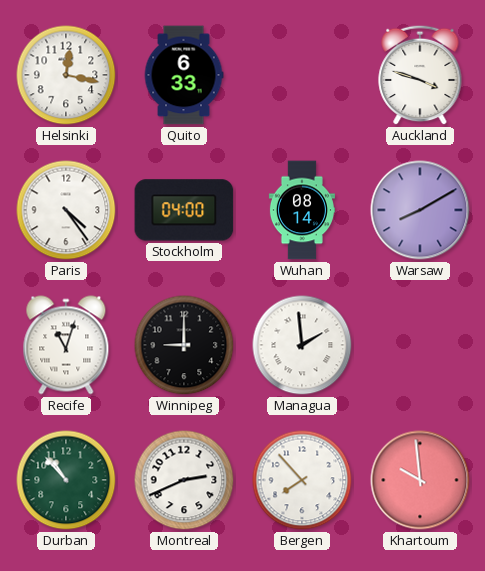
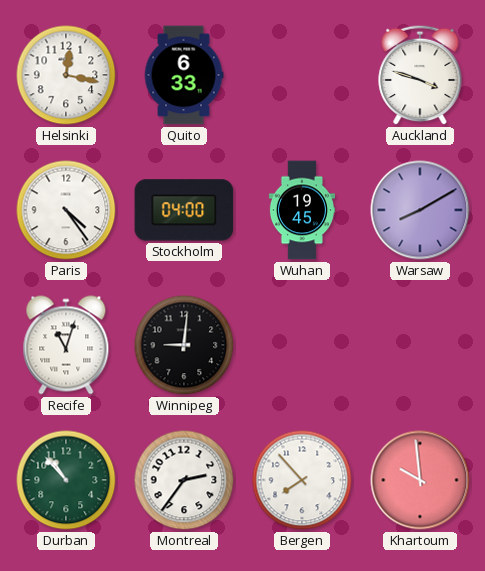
Wuhan: 08:14 -> 19:45 (302, 210)
Winnipeg: 9:00 -> 9:01 (184, 345)
Managua: 1:59 -> none (302, 345)
Montreal: 2:41 -> 2:36 (184, 480)
